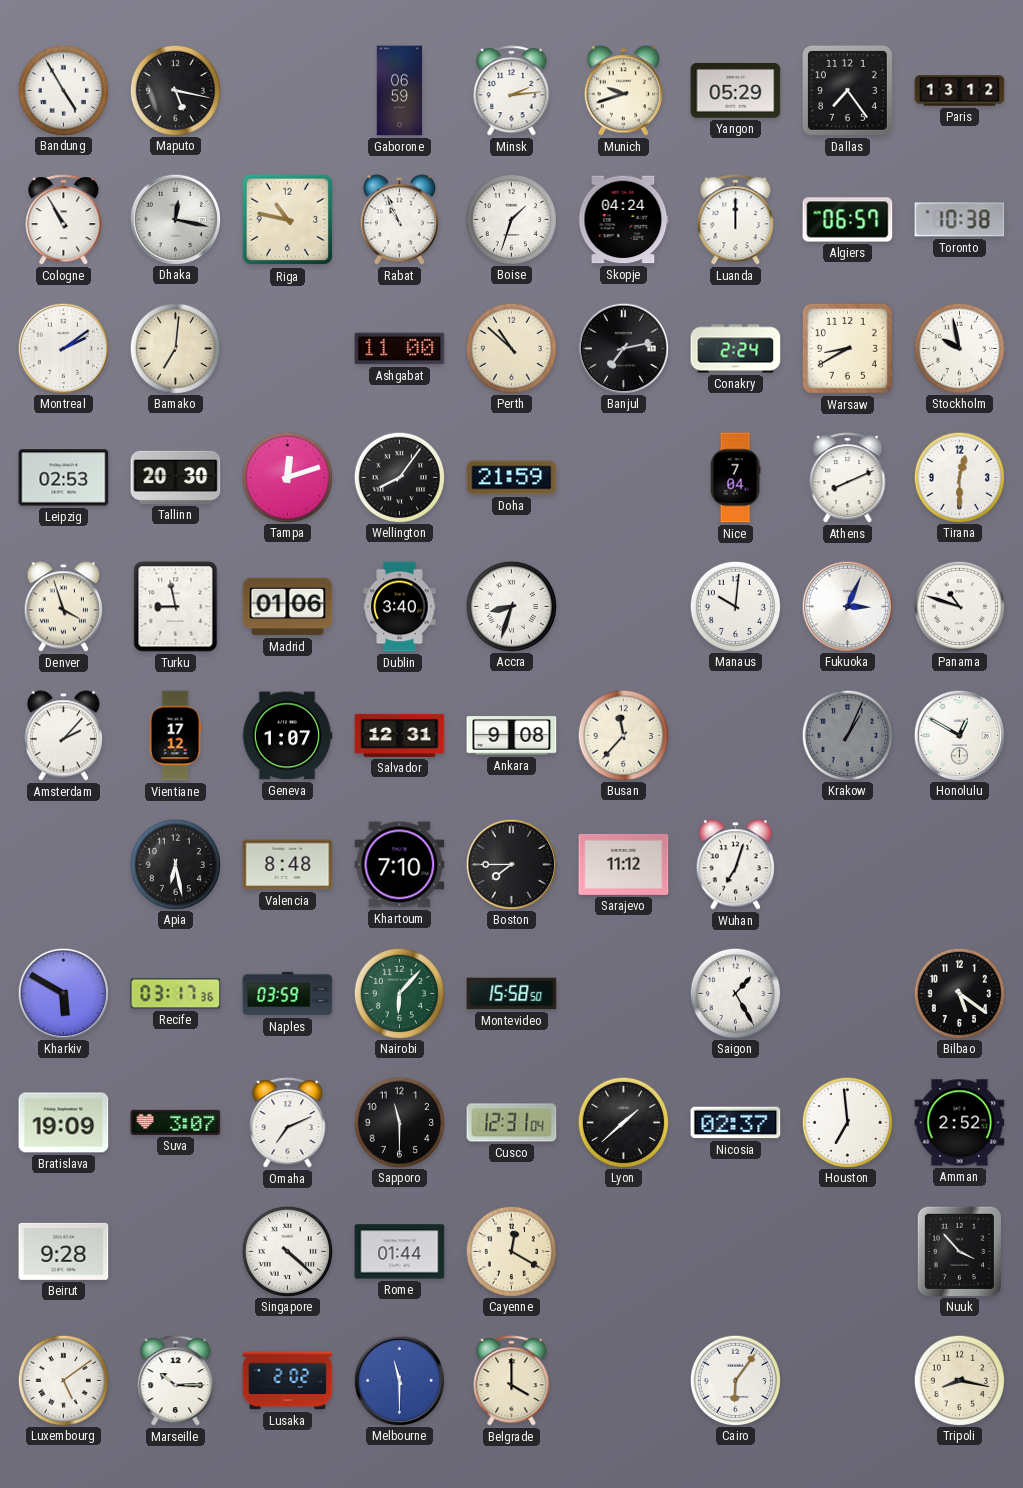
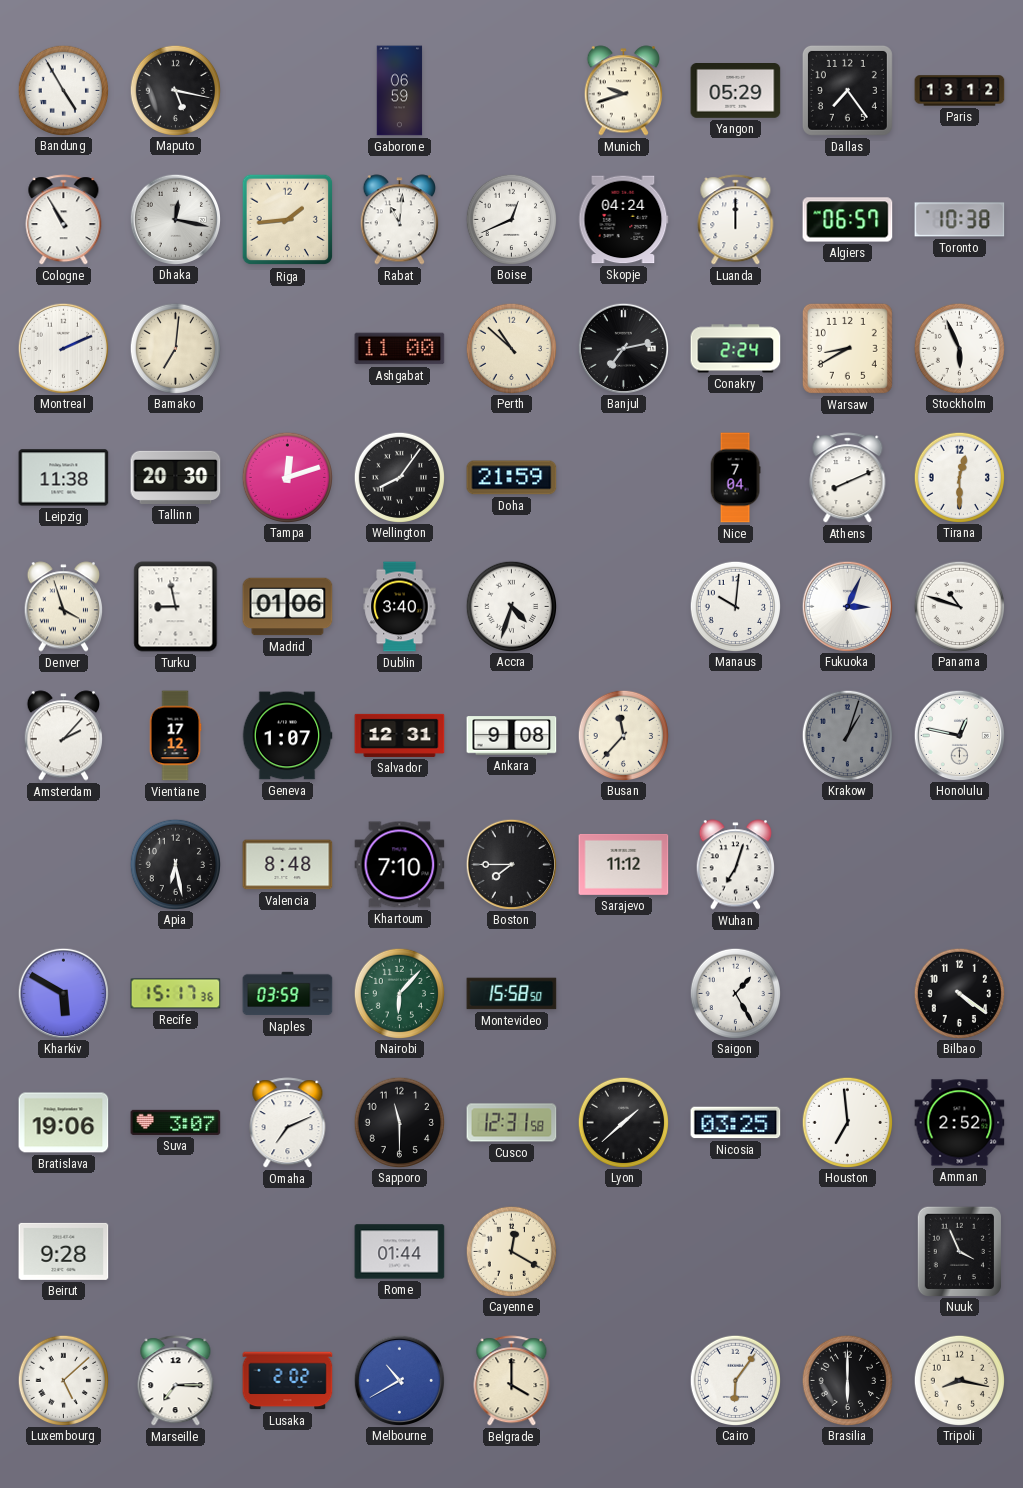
Minsk: 2:14 -> none (512, 91)
Riga: 10:47 -> 1:44 (288, 220)
Rabat: 10:56 -> 11:01 (399, 220)
Boise: 1:33 -> 12:41 (511, 219)
Montreal: 2:09 -> 2:11 (63, 348)
Stockholm: 9:58 -> 5:56 (959, 348)
Leipzig: 02:53 -> 11:38 (64, 478)
Accra: 8:33 -> 4:33 (511, 606)
Krakow: 1:04 -> 1:03 (847, 735)
Honolulu: 12:50 -> 12:47 (959, 735)
Recife: 03:17 -> 15:17 (176, 994)
Bilbao: 5:21 -> 4:21 (959, 993)
Bratislava: 19:09 -> 19:06 (64, 1123)
Cusco: 12:31:04 -> 12:31:58 (512, 1123)
Nicosia: 02:37 -> 03:25 (736, 1123)
Singapore: 4:22 -> none (287, 1251)
Nuuk: 3:53 -> 3:56 (959, 1251)
Luxembourg: 5:09 -> 5:08 (63, 1380)
Marseille: 10:15 -> 7:15 (176, 1381)
Melbourne: 11:30 -> 10:40 (399, 1380)
Brasilia: none -> 6:00 (847, 1380)
